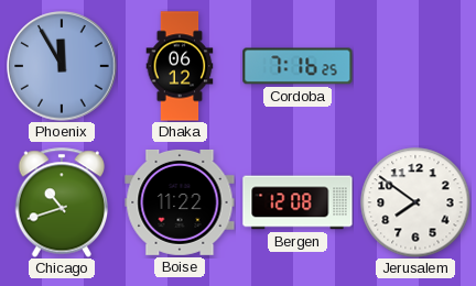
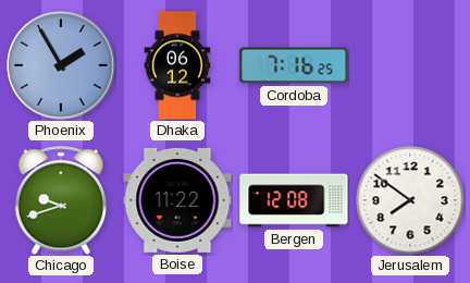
Phoenix: 11:55 -> 1:55 (61, 65)
Chicago: 10:42 -> 9:42 (61, 200)
